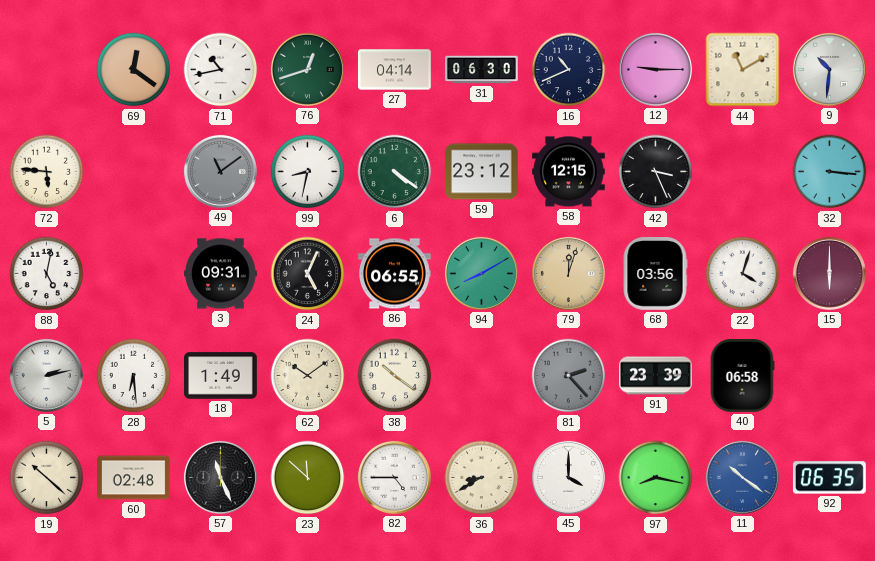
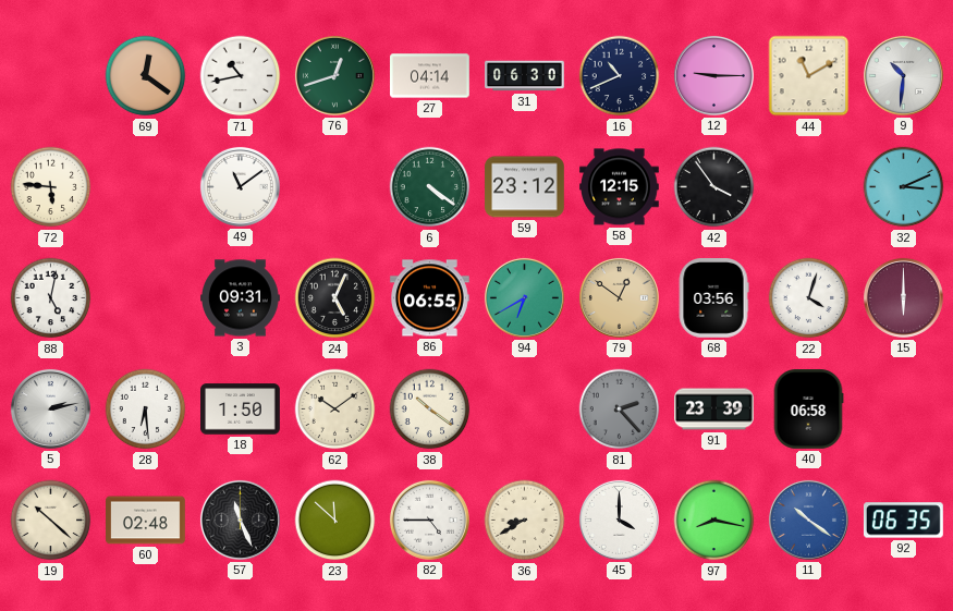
49 dial: grey -> white (240, 186)
99: 8:32 -> none (308, 172)
42: 3:26 -> 3:54 (714, 187)
32: 3:16 -> 3:11 (904, 187)
94: 8:10 -> 6:40 (524, 297)
79: 12:03 -> 12:51 (619, 297)
18: 1:49 -> 1:50 (241, 410)
